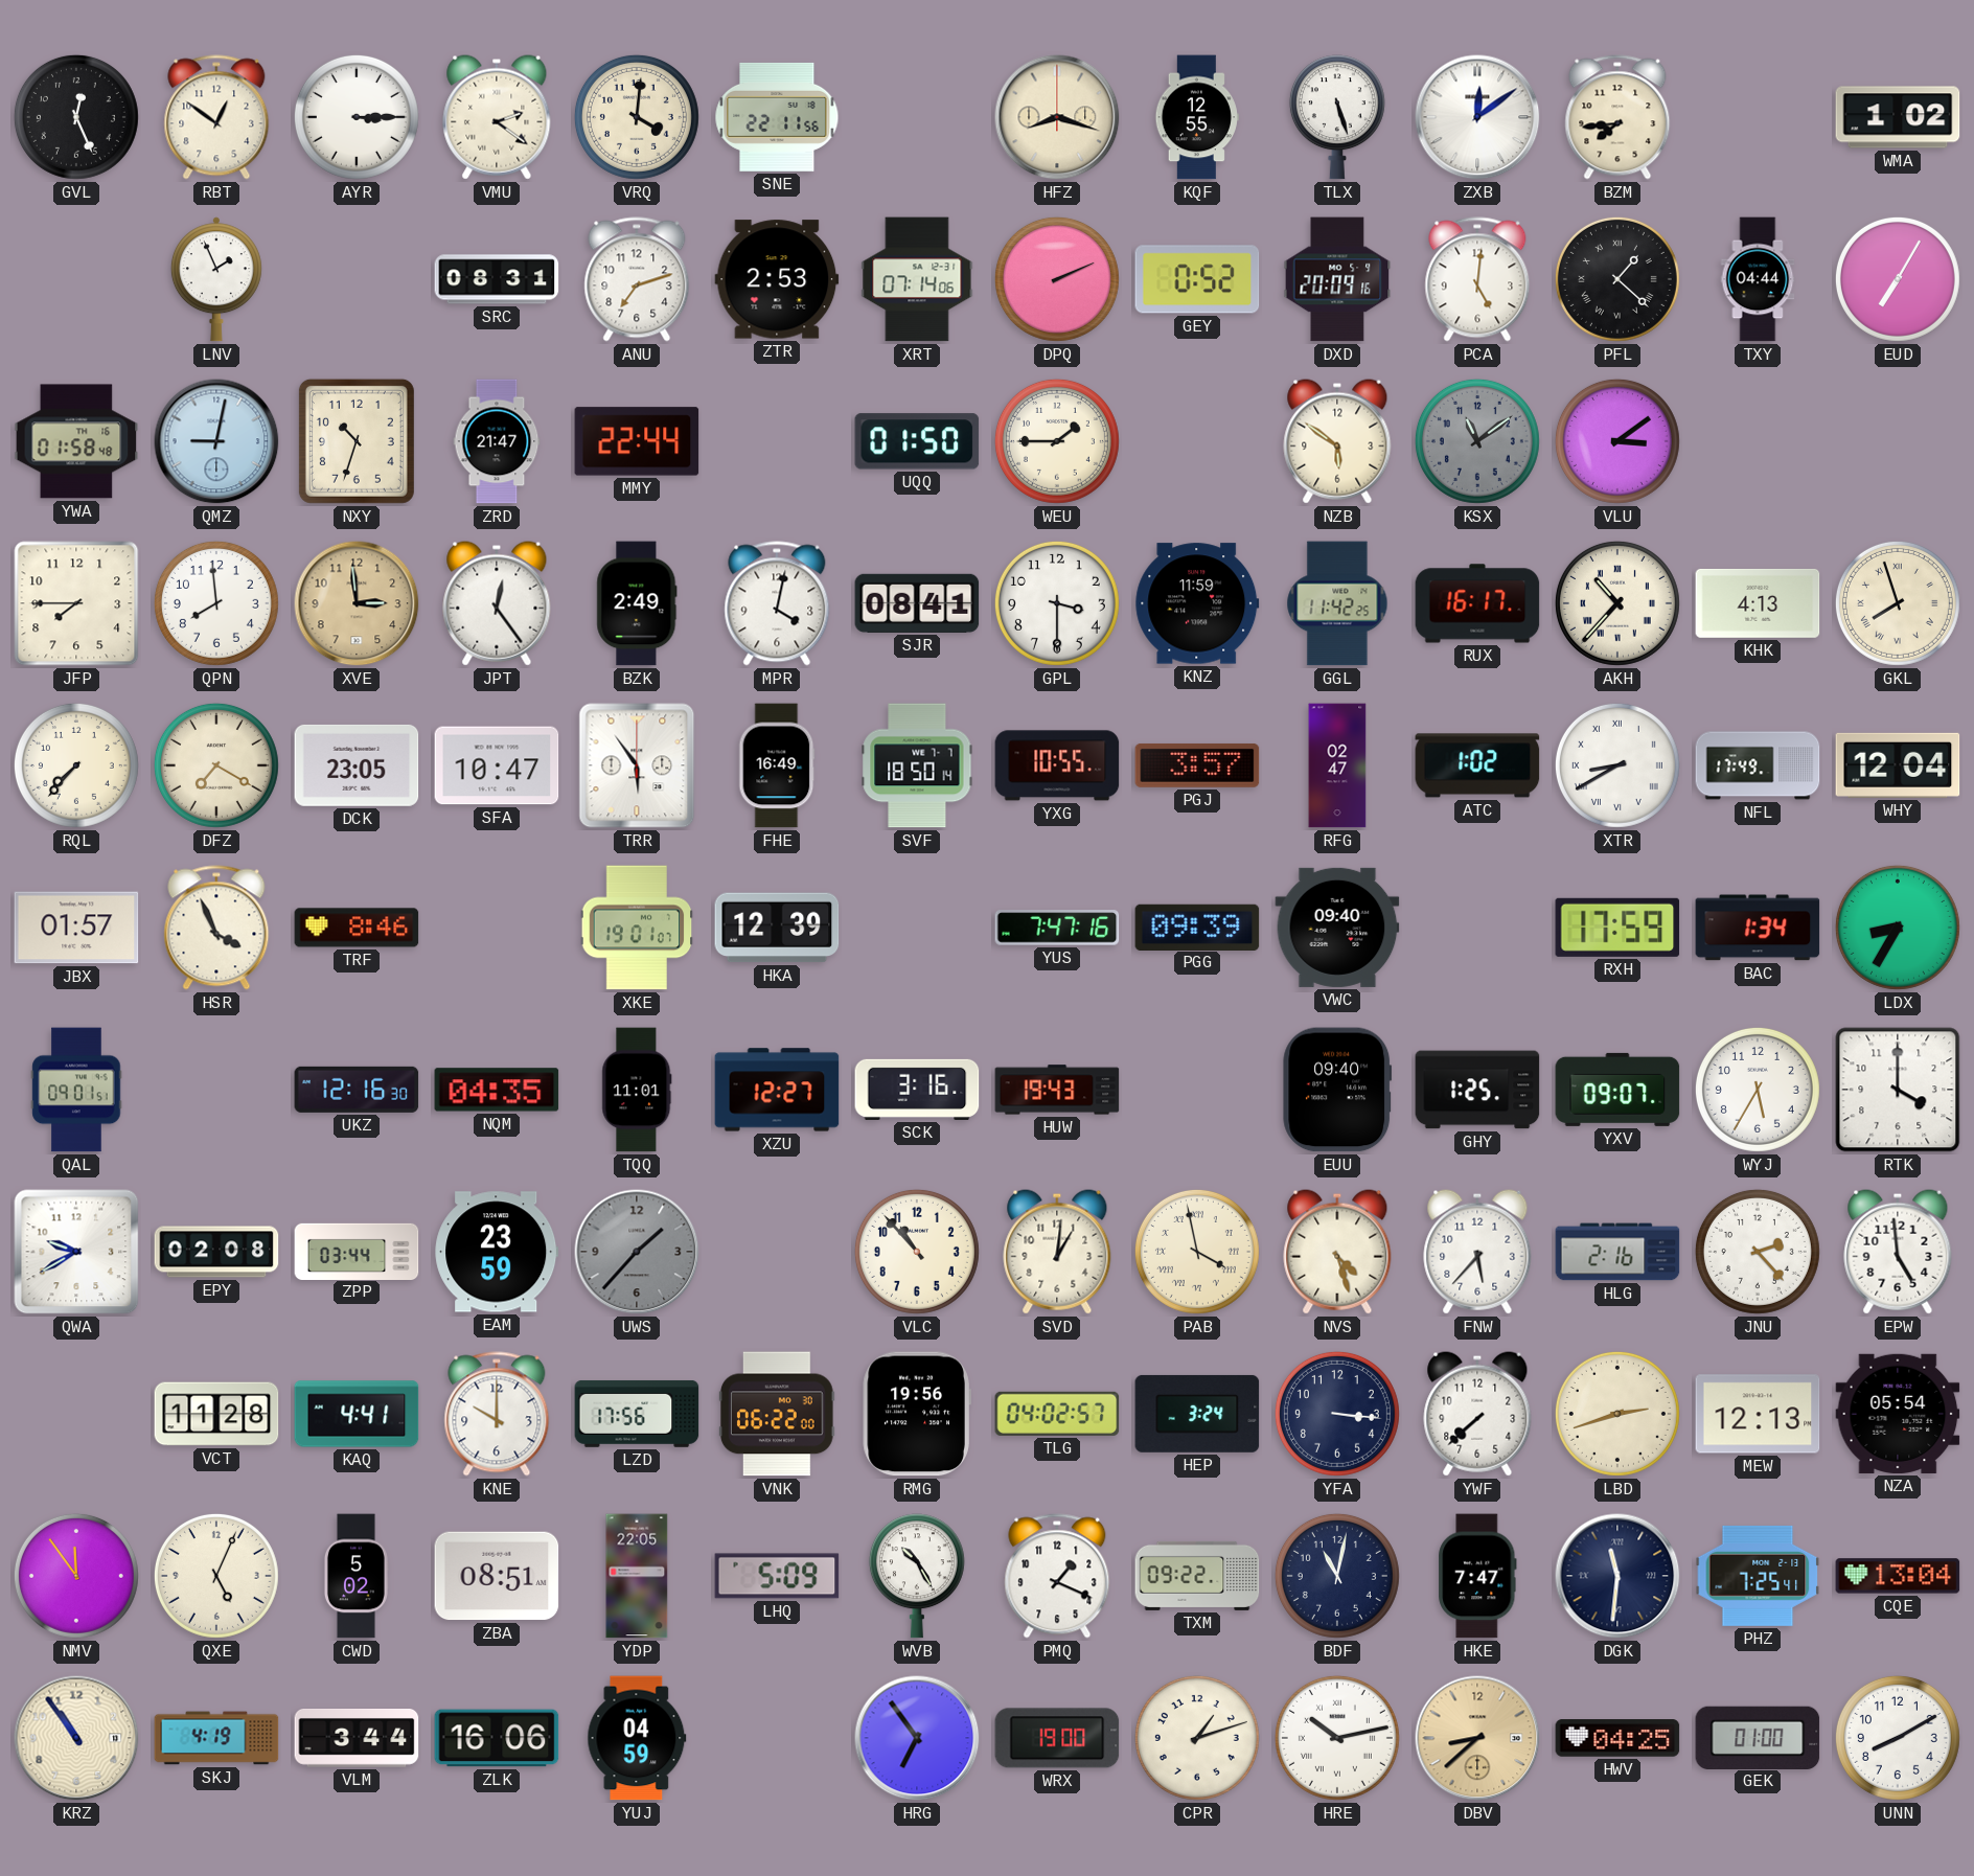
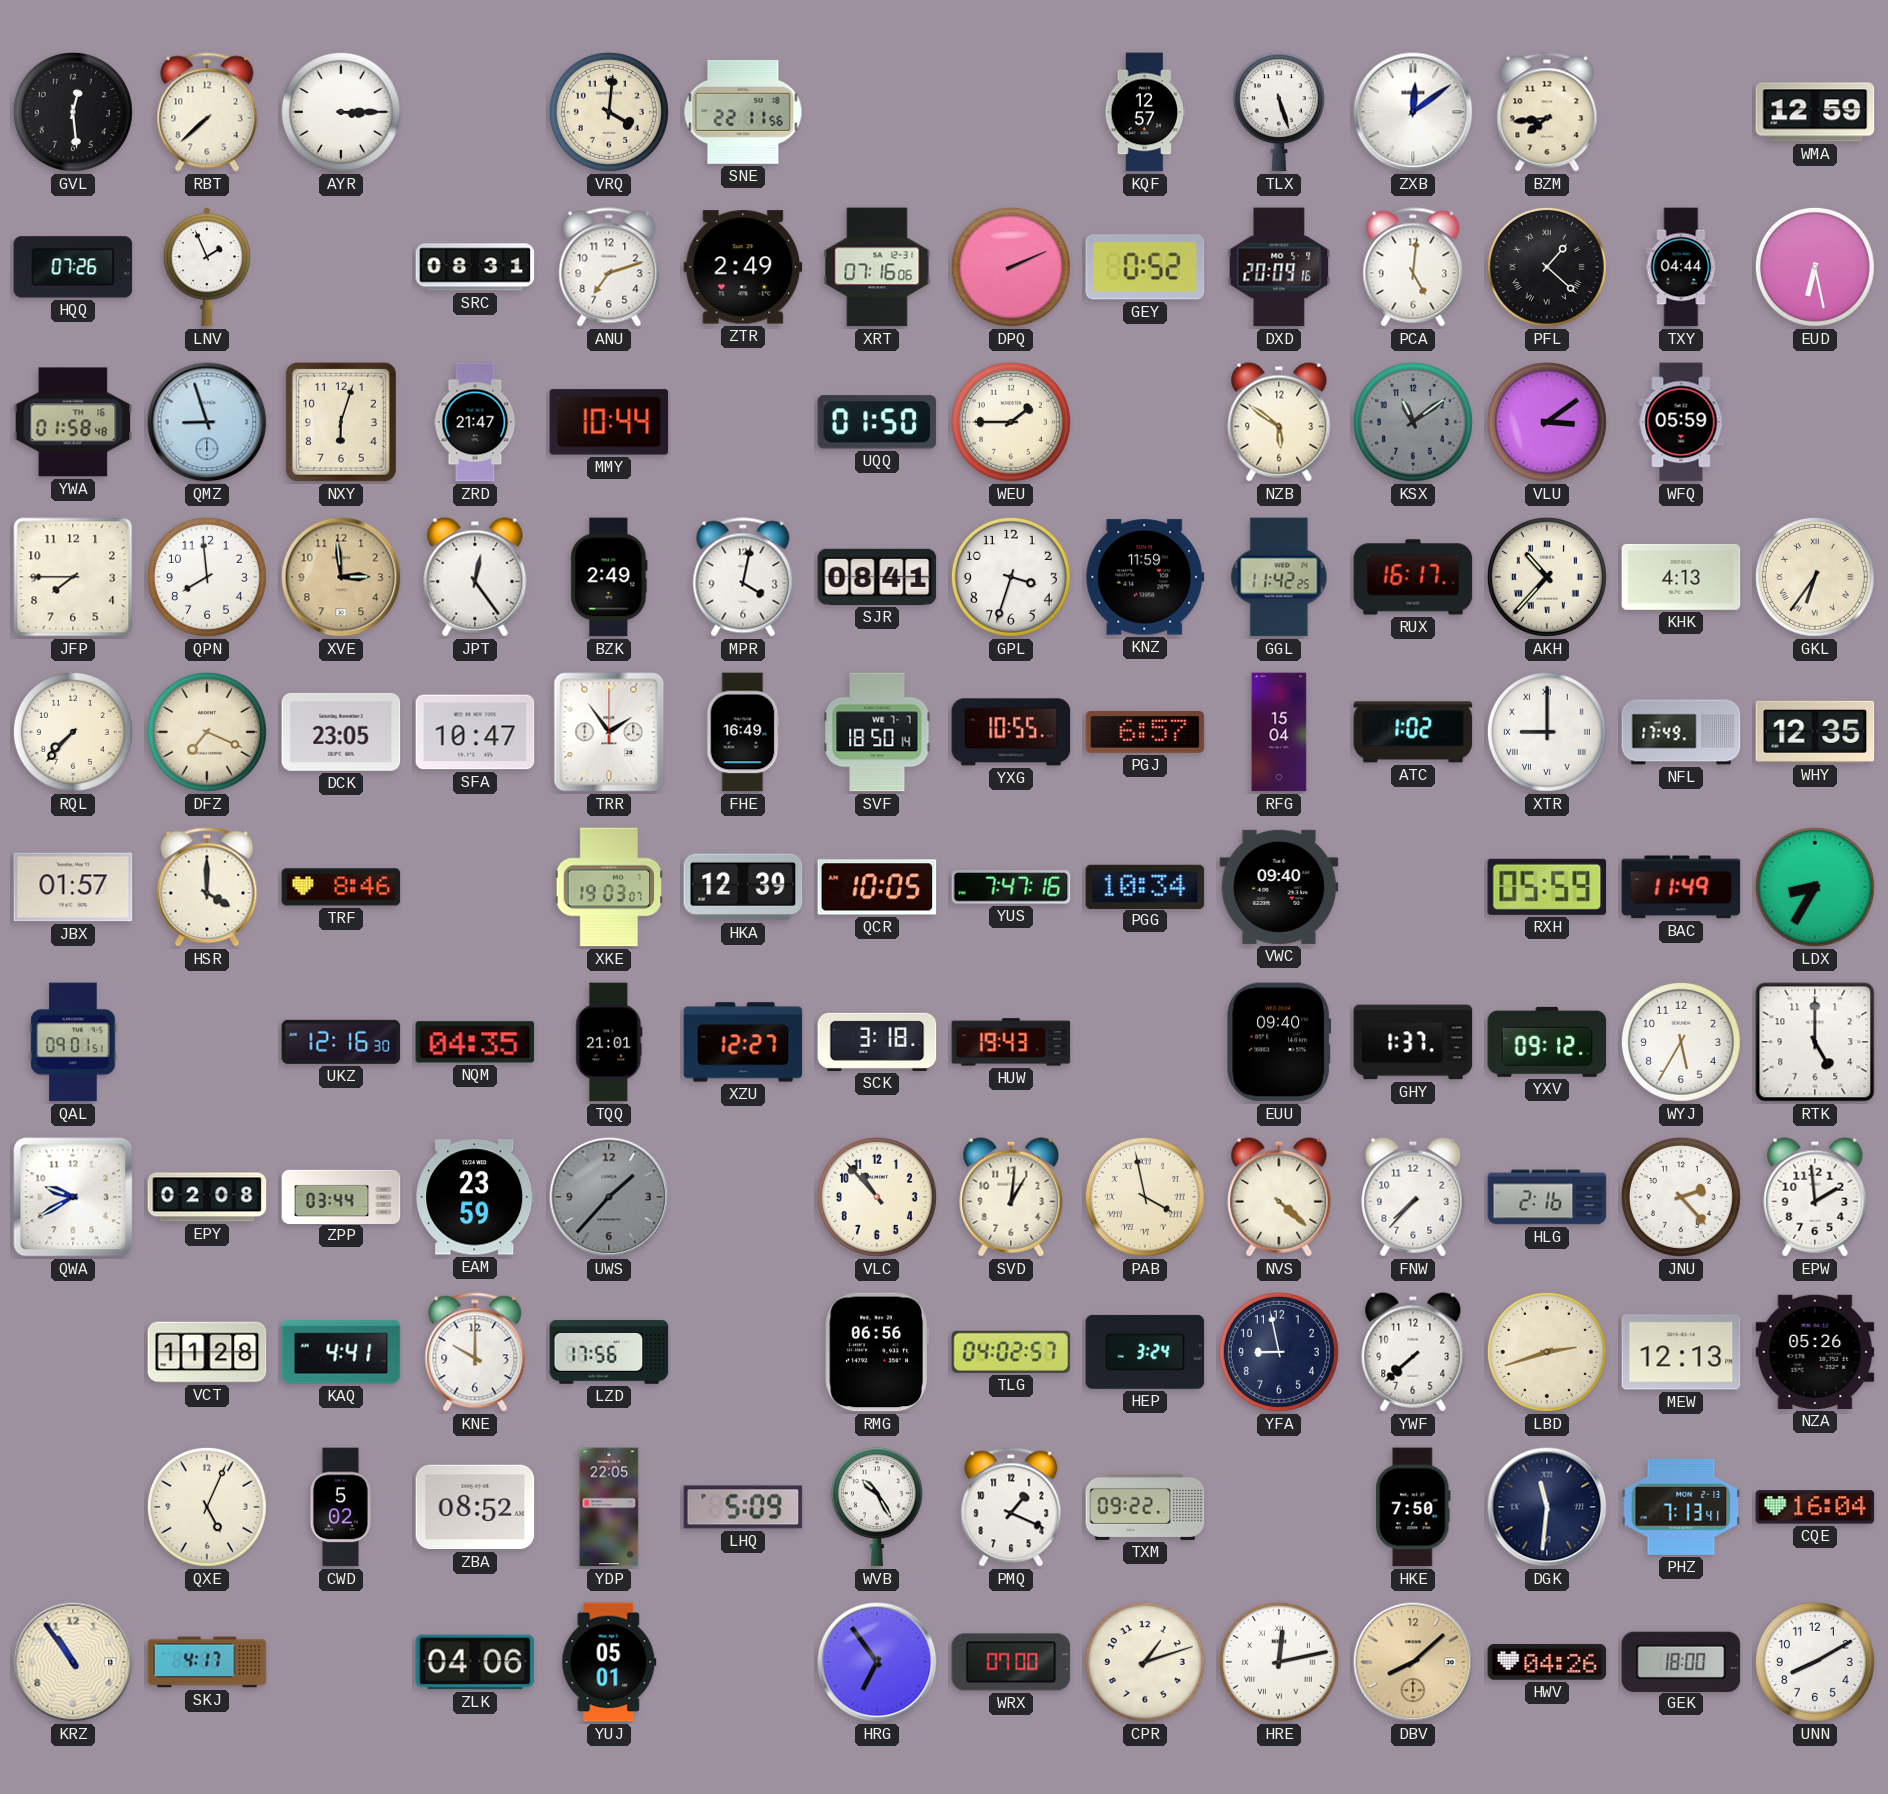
GVL: 12:26 -> 12:29 (73, 112)
RBT: 12:51 -> 7:38 (207, 112)
VMU: 2:21 -> none (497, 117)
HFZ: 8:18 -> none (1057, 117)
KQF: 12:55 -> 12:57 (1145, 112)
WMA: 1:02 -> 12:59 (1815, 112)
HQQ: none -> 07:26 (73, 267)
ZTR: 2:53 -> 2:49 (743, 267)
XRT: 07:14 -> 07:16 (877, 267)
EUD: 7:05 -> 6:28 (1815, 267)
QMZ: 9:02 -> 8:57 (207, 422)
NXY: 10:33 -> 6:03 (341, 422)
MMY: 22:44 -> 10:44 (609, 422)
WFQ: none -> 05:59 (1681, 422)
GPL: 3:30 -> 3:33 (1011, 577)
GKL: 7:57 -> 6:36 (1815, 577)
DFZ: 7:20 -> 7:19 (207, 732)
TRR: 5:54 -> 1:54 (609, 732)
PGJ: 3:57 -> 6:57 (1145, 732)
RFG: 02:47 -> 15:04 (1279, 732)
XTR: 8:40 -> 9:00 (1547, 732)
WHY: 12:04 -> 12:35 (1815, 732)
HSR: 3:56 -> 4:00 (207, 887)
XKE: 19:01 -> 19:03 (609, 887)
QCR: none -> 10:05 (877, 887)
PGG: 09:39 -> 10:34 (1145, 886)
RXH: 17:59 -> 05:59 (1547, 887)
BAC: 1:34 -> 11:49 (1681, 887)
TQQ: 11:01 -> 21:01 (609, 1042)
SCK: 3:16 -> 3:18 (877, 1042)
GHY: 1:25 -> 1:37 (1413, 1042)
YXV: 09:07 -> 09:12 (1547, 1042)
RTK: 4:00 -> 5:00 (1815, 1042)
NVS: 4:27 -> 4:22 (1279, 1197)
FNW: 5:37 -> 7:37 (1413, 1197)
EPW: 4:59 -> 1:59 (1815, 1197)
VNK: 06:22 -> none (777, 1414)
RMG: 19:56 -> 06:56 (877, 1352)
YFA: 3:16 -> 8:58 (1279, 1352)
NZA: 05:54 -> 05:26 (1815, 1352)
NMV: 11:54 -> none (76, 1576)
ZBA: 08:51 -> 08:52 (475, 1507)
BDF: 11:02 -> none (1337, 1576)
HKE: 7:47 -> 7:50 (1413, 1507)
PHZ: 7:25 -> 7:13 (1681, 1507)
CQE: 13:04 -> 16:04 (1815, 1507)
SKJ: 4:19 -> 4:17 (207, 1662)
VLM: 3:44 -> none (357, 1739)
ZLK: 16:06 -> 04:06 (475, 1662)
YUJ: 04:59 -> 05:01 (609, 1662)
WRX: 19:00 -> 07:00 (1011, 1662)
HRE: 10:13 -> 12:13 (1279, 1662)
DBV: 8:38 -> 8:08 (1413, 1662)
HWV: 04:25 -> 04:26 (1547, 1662)
GEK: 01:00 -> 18:00 (1681, 1661)
